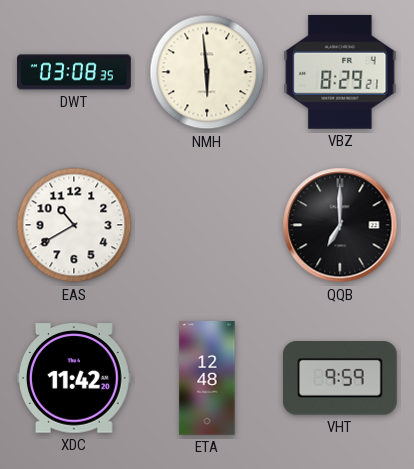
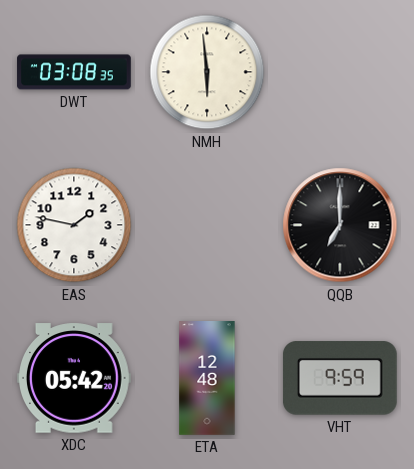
VBZ: 8:29 -> none (340, 72)
EAS: 10:40 -> 1:47 (74, 225)
XDC: 11:42 -> 05:42 (75, 378)
